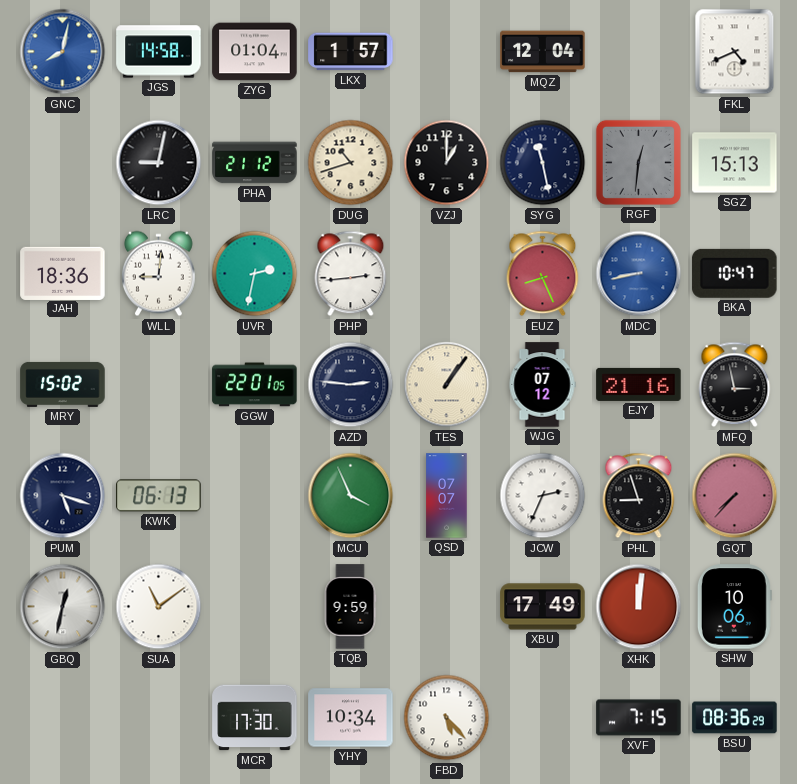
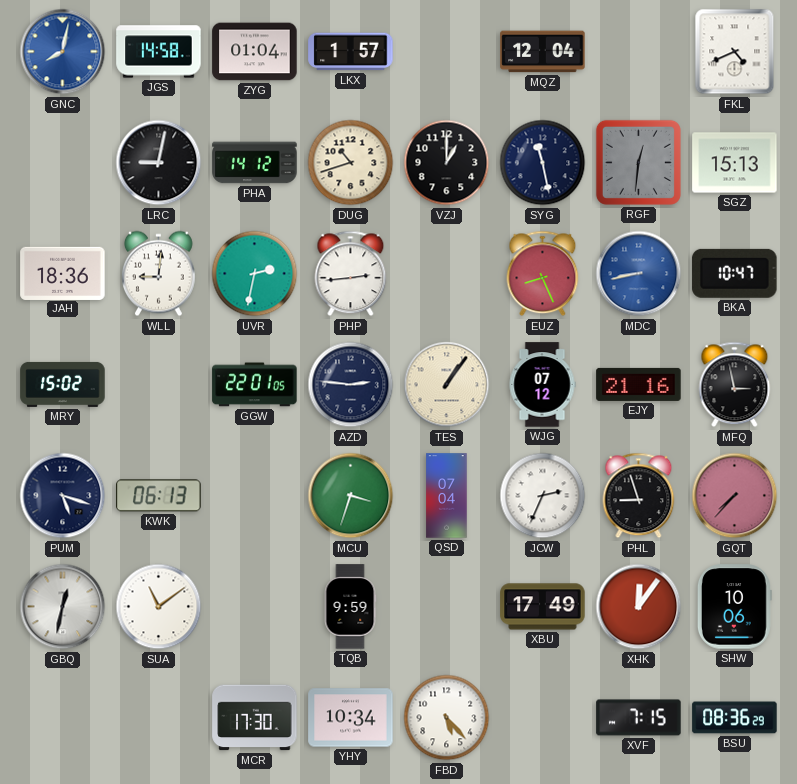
PHA: 21:12 -> 14:12 (255, 163)
MCU: 3:56 -> 3:33 (351, 496)
QSD: 07:07 -> 07:04 (447, 496)
XHK: 12:01 -> 12:06 (639, 607)
